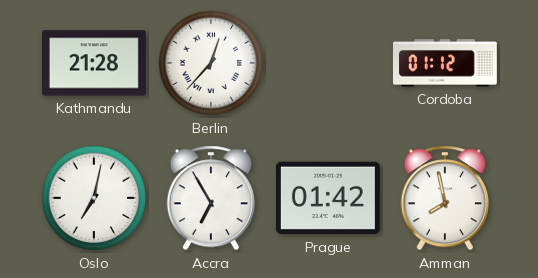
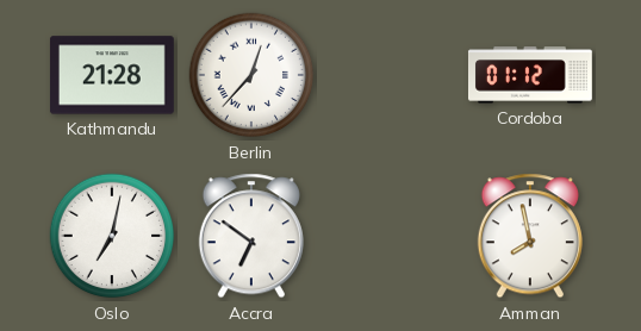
Accra: 6:55 -> 6:51 (251, 236)
Prague: 01:42 -> none (328, 198)
